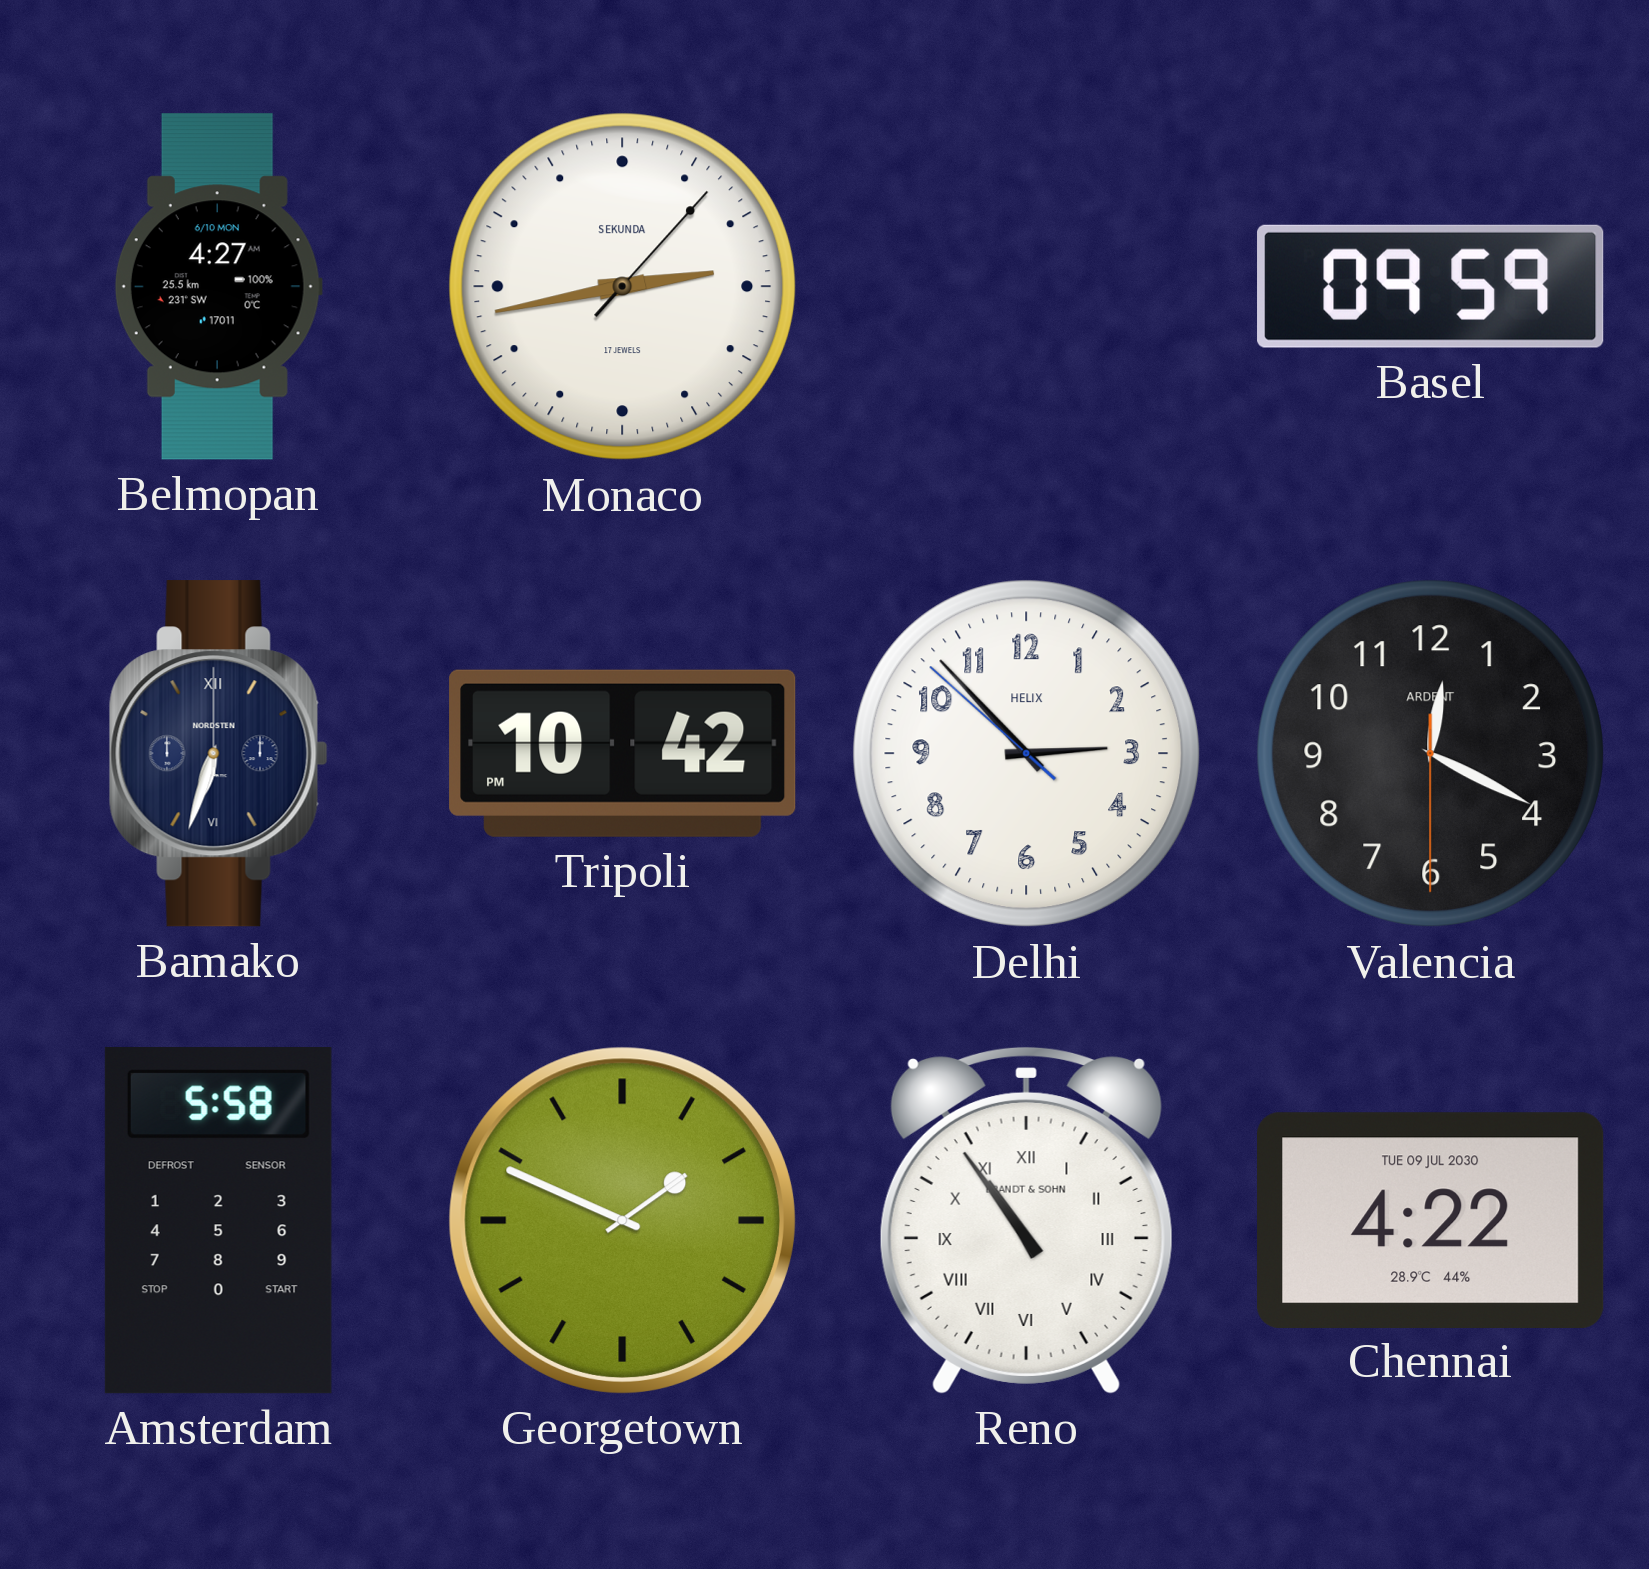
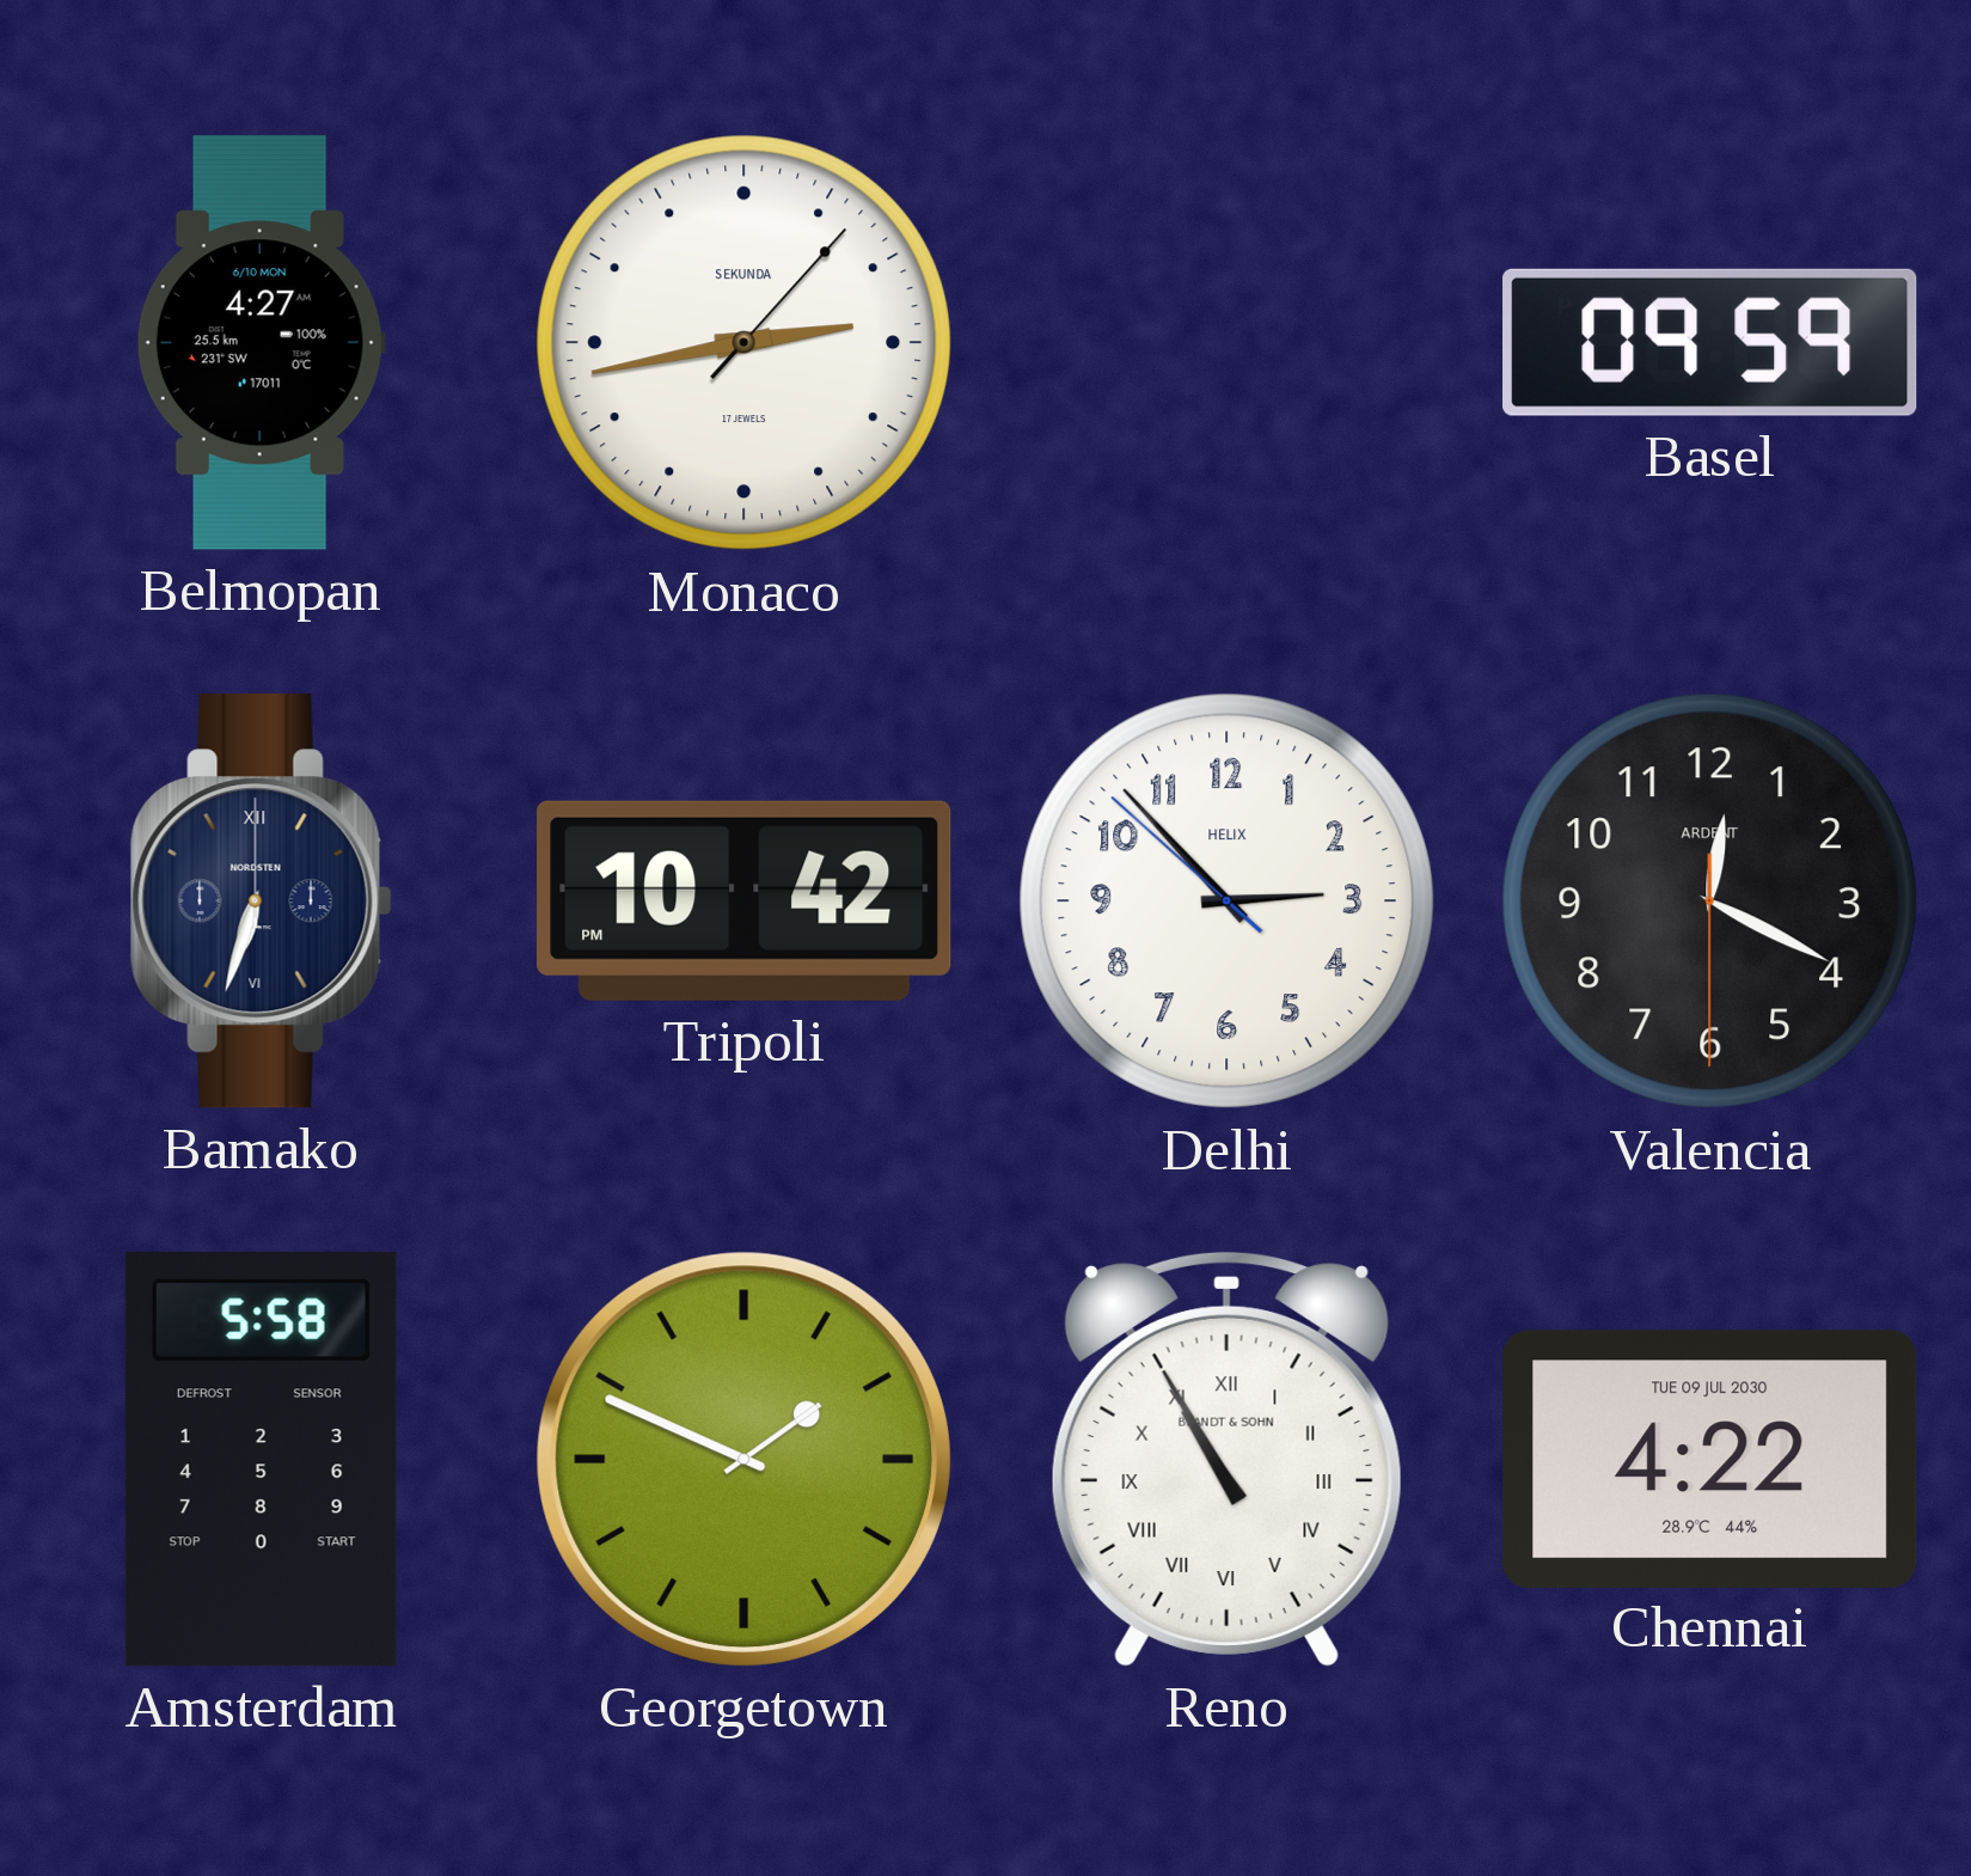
Reno: 10:54 -> 10:55 (1226, 1459)
